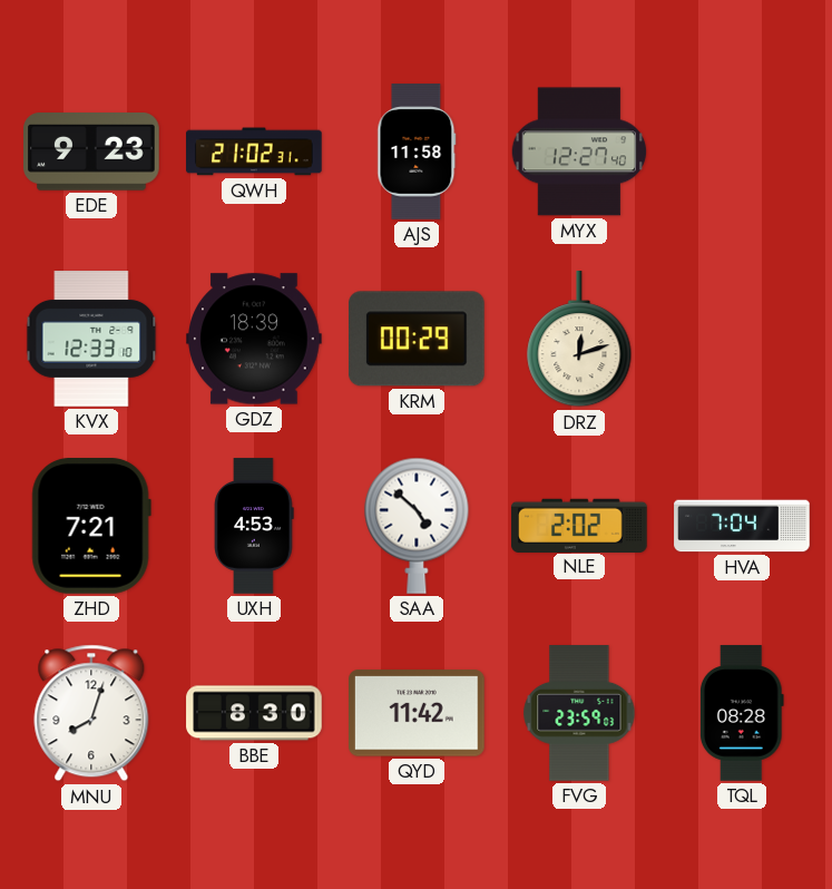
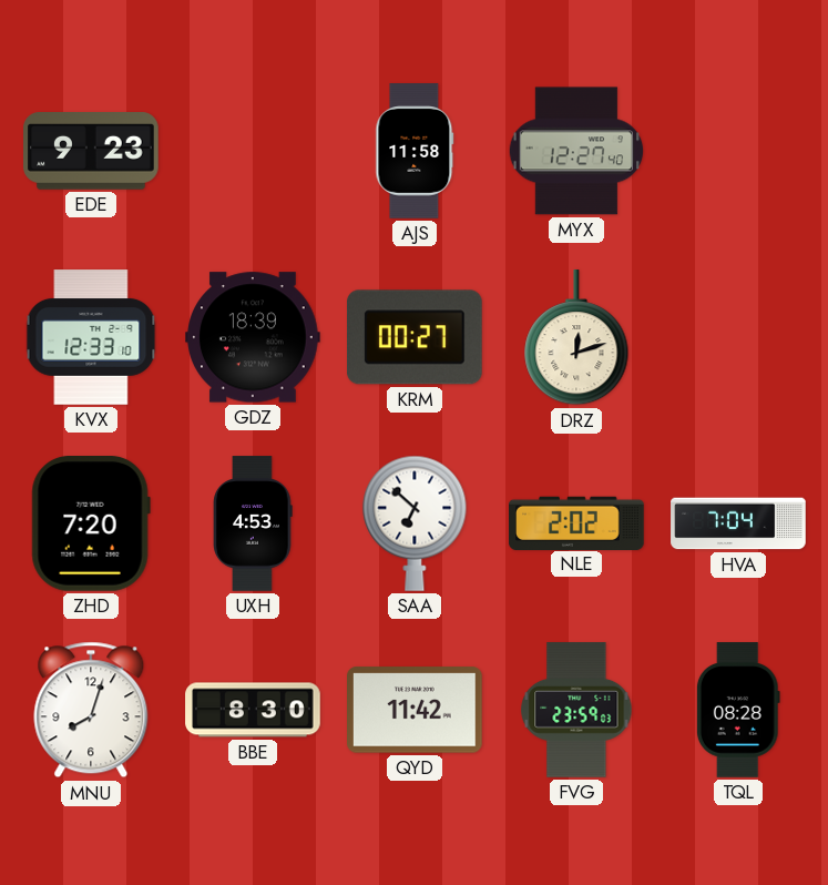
QWH: 21:02 -> none (254, 152)
KRM: 00:29 -> 00:27 (416, 337)
ZHD: 7:21 -> 7:20 (91, 525)
SAA: 4:52 -> 6:52 (415, 523)
